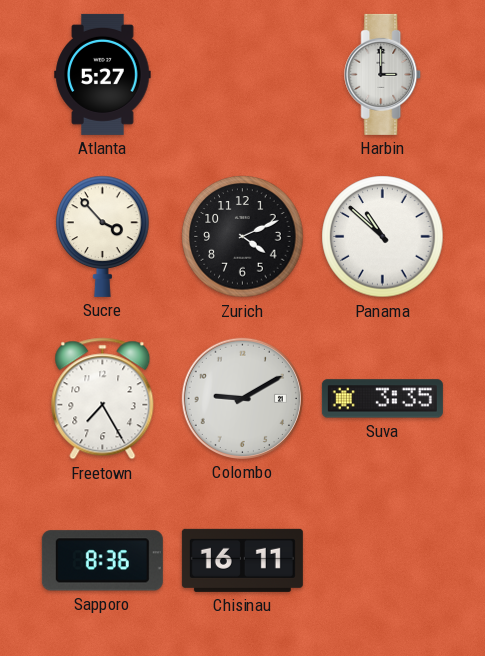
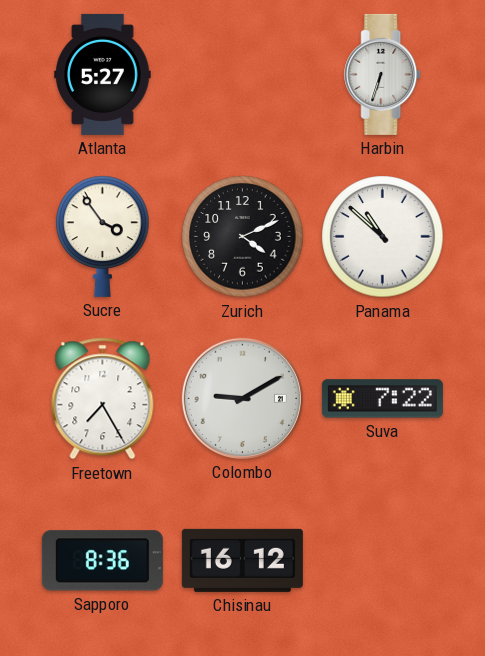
Harbin: 3:00 -> 6:33 (383, 74)
Sucre: 3:53 -> 3:54 (103, 236)
Suva: 3:35 -> 7:22 (382, 399)
Chisinau: 16:11 -> 16:12 (242, 560)
